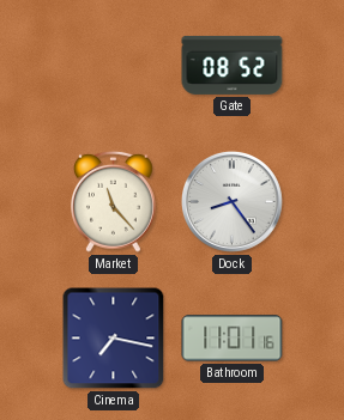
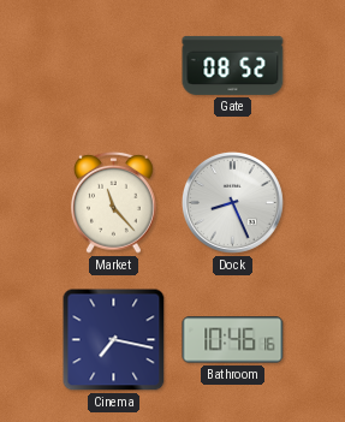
Dock: 8:24 -> 8:26 (232, 202)
Bathroom: 11:01 -> 10:46 (233, 340)
